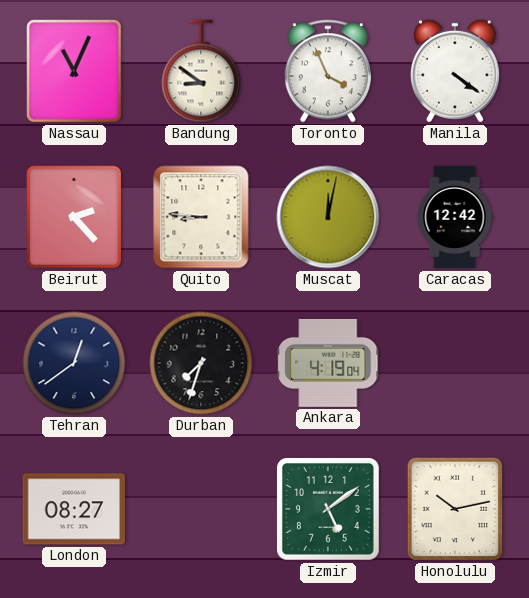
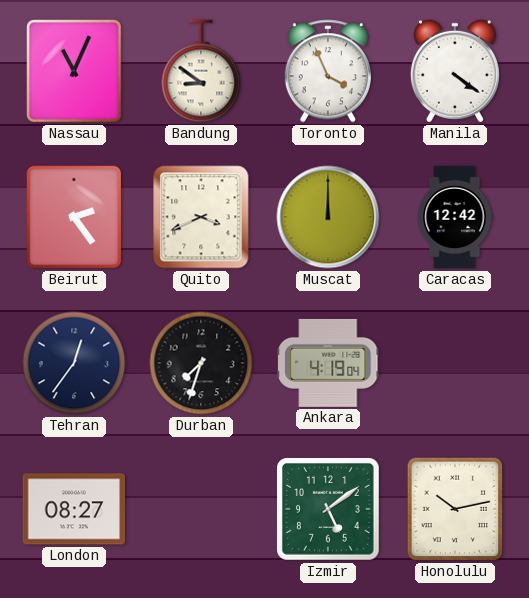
Beirut: 2:23 -> 2:24 (74, 217)
Quito: 8:46 -> 3:41 (201, 217)
Muscat: 12:02 -> 12:00 (328, 217)
Tehran: 12:39 -> 12:36 (74, 363)
